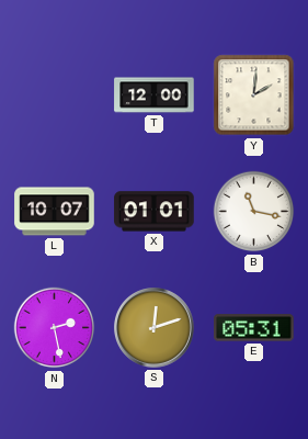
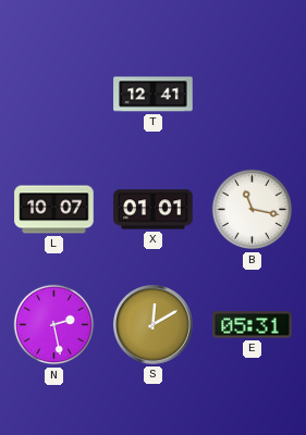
T: 12:00 -> 12:41 (154, 95)
Y: 2:01 -> none (254, 95)
S: 12:12 -> 12:10 (154, 325)
